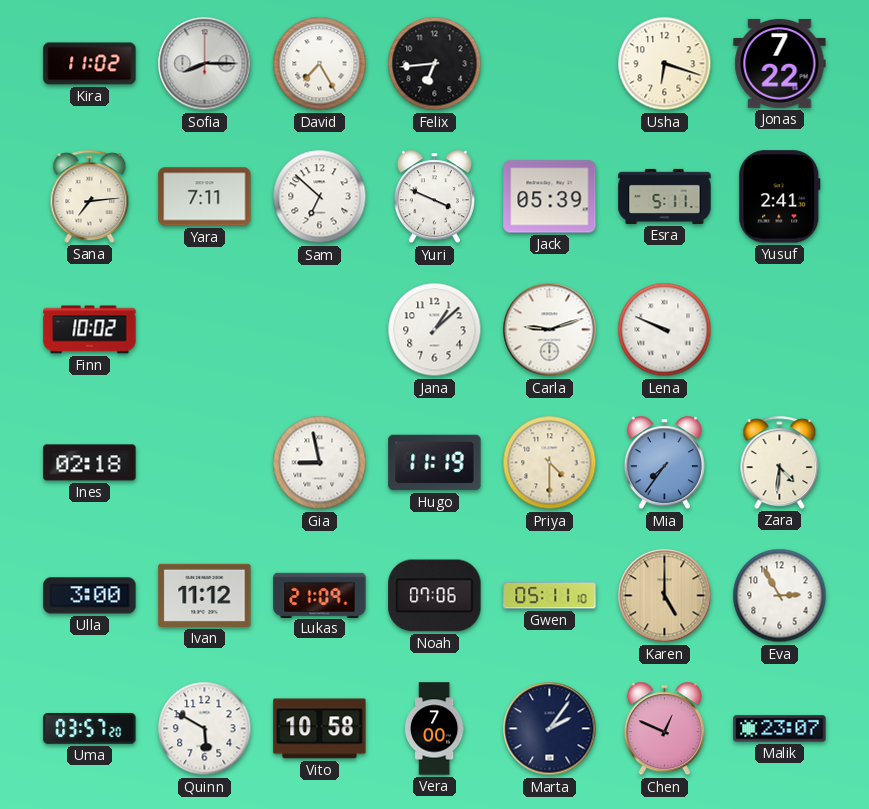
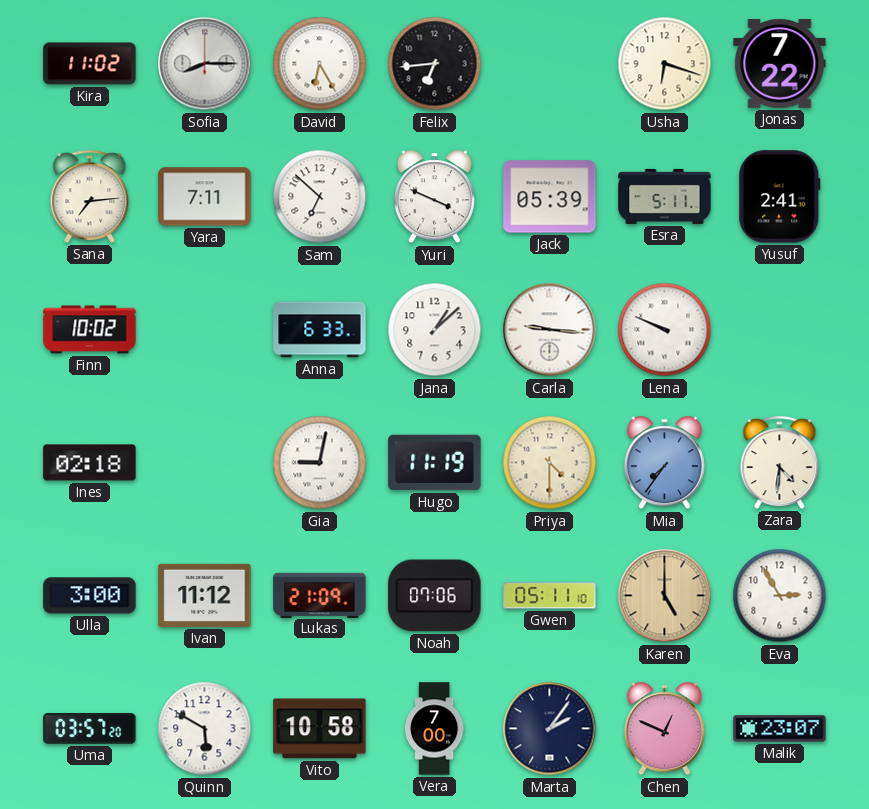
David: 7:25 -> 6:25 (320, 64)
Anna: none -> 6:33 (320, 330)
Carla: 9:12 -> 9:16 (550, 330)
Gia: 8:58 -> 9:02 (320, 463)
